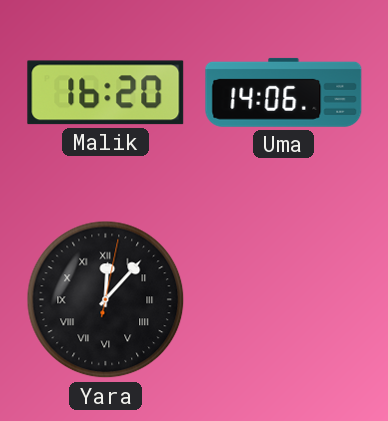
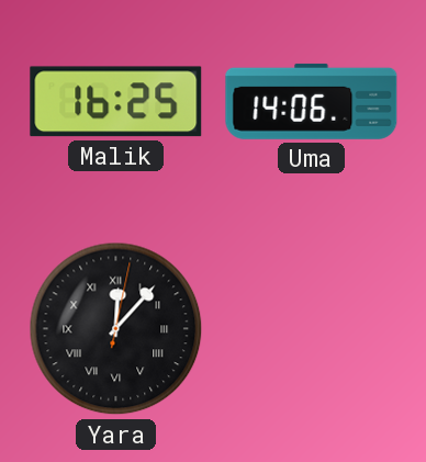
Malik: 16:20 -> 16:25 (116, 102)
